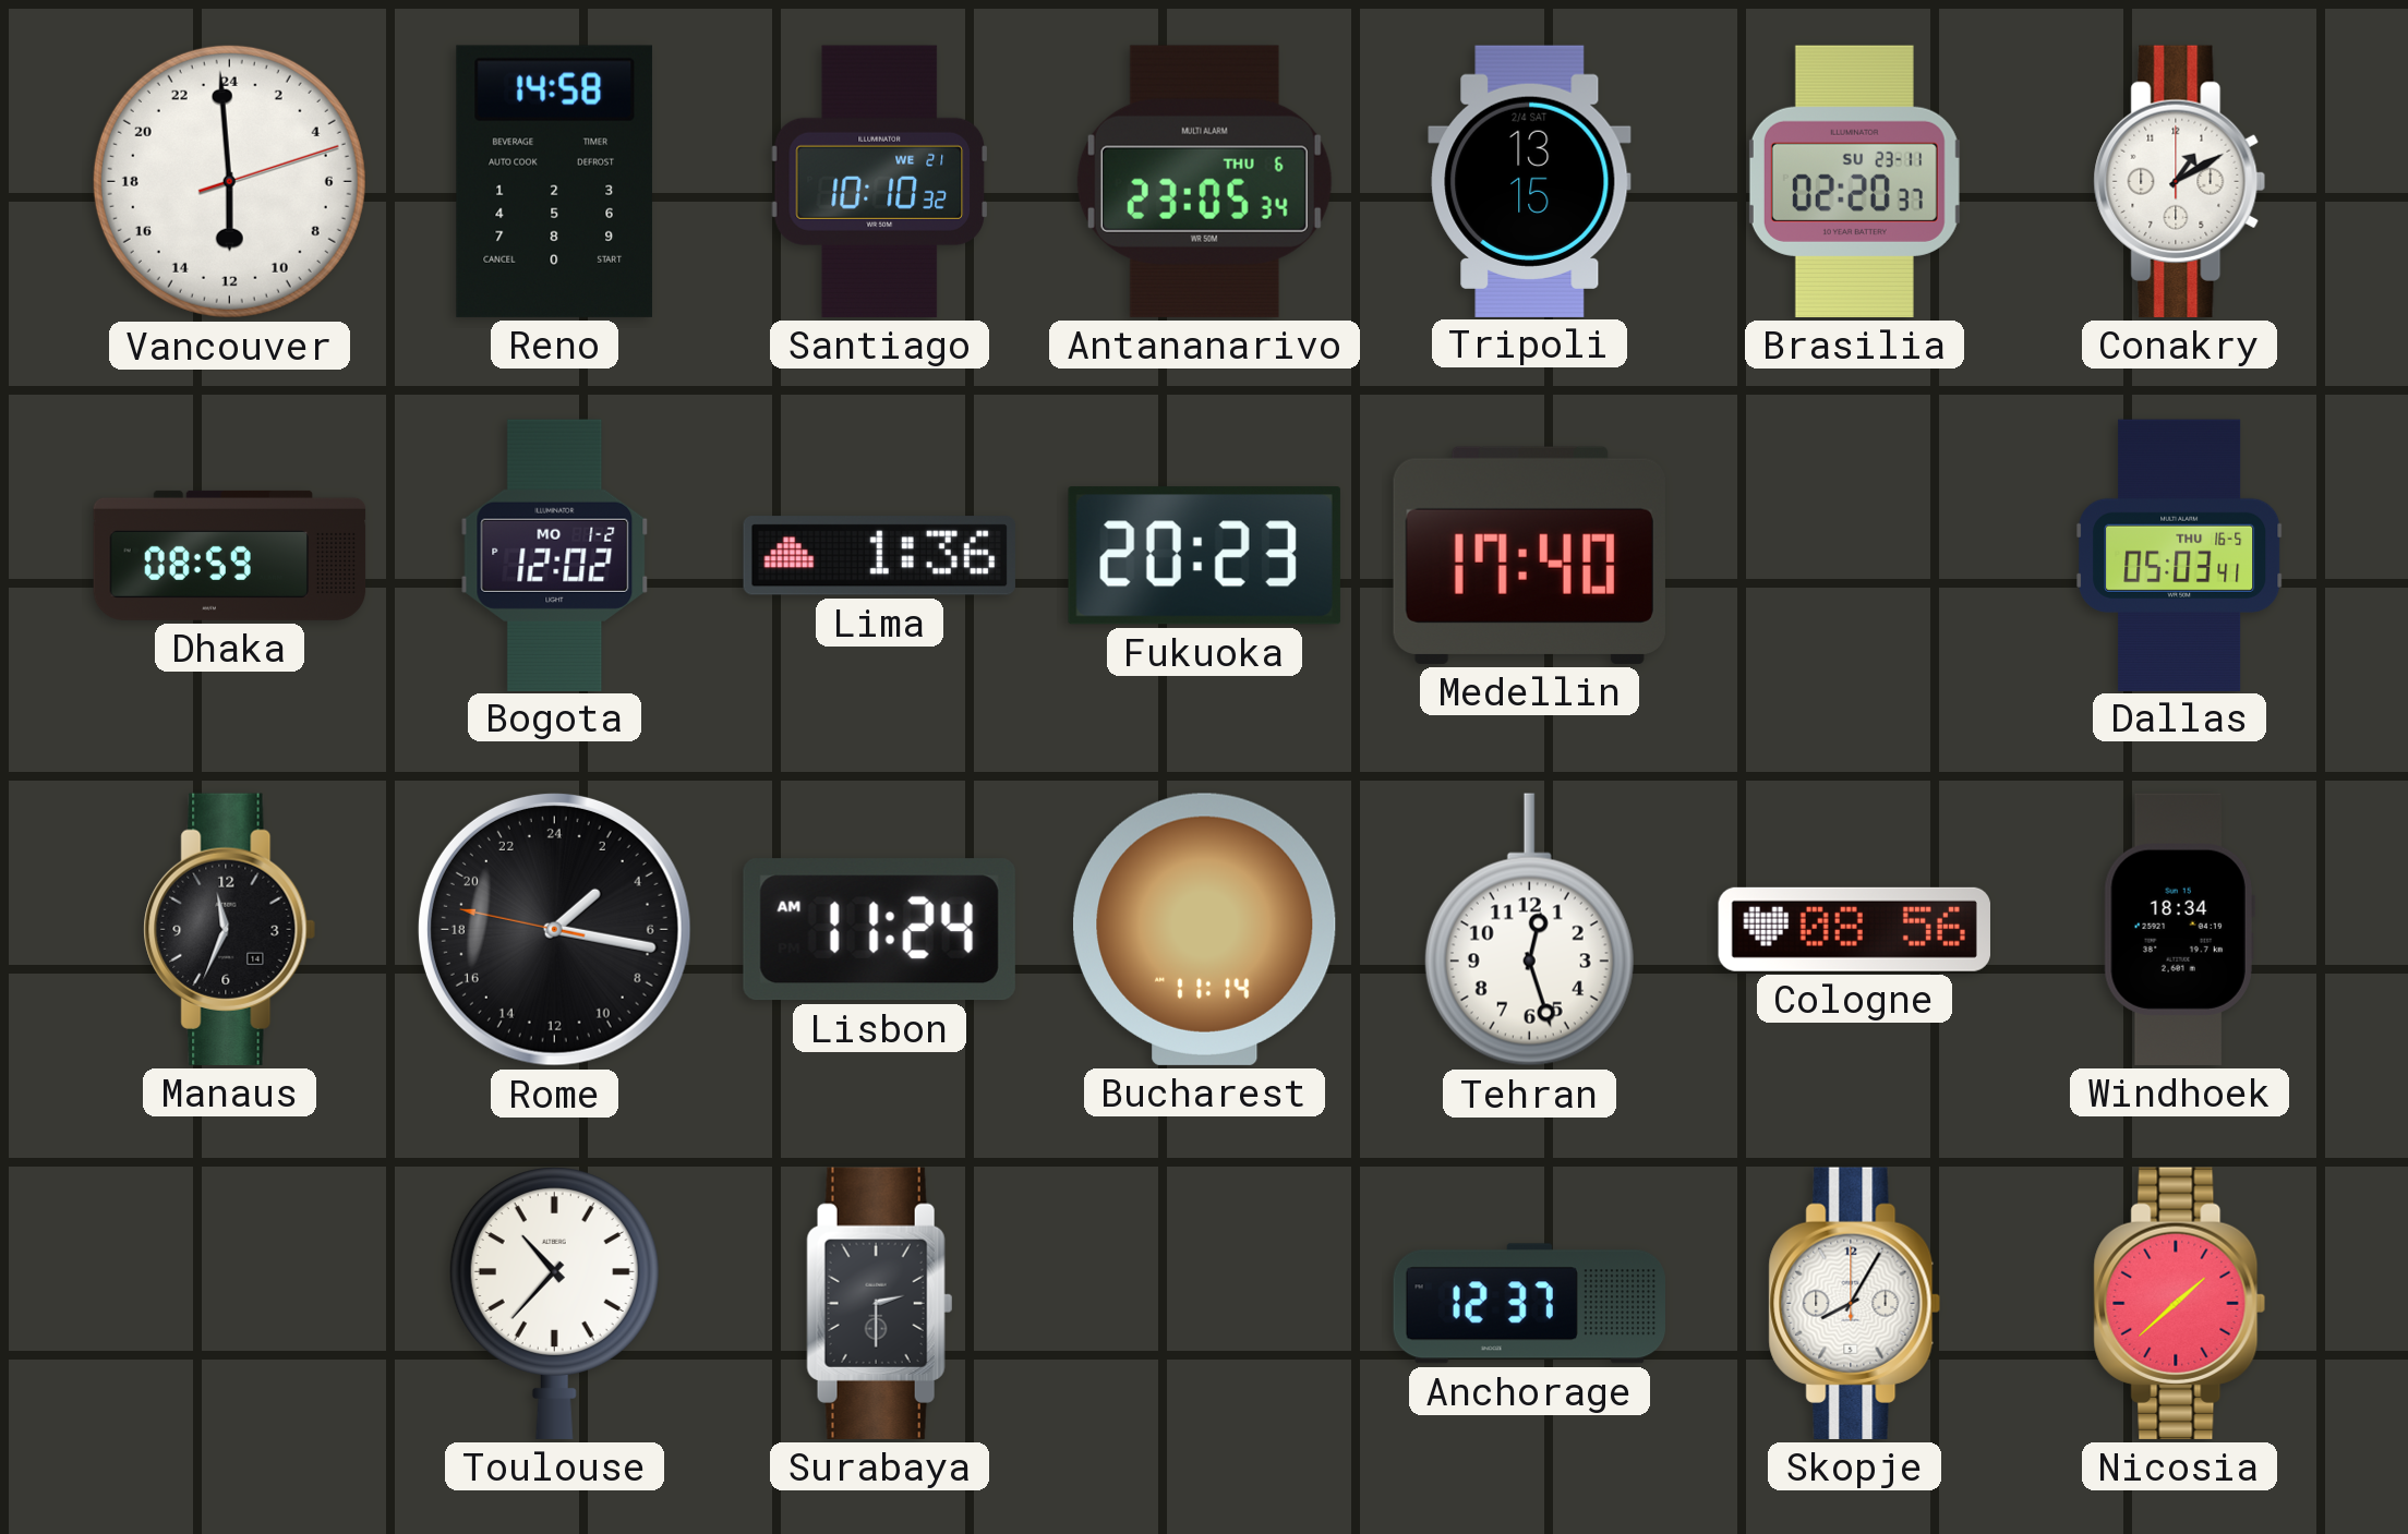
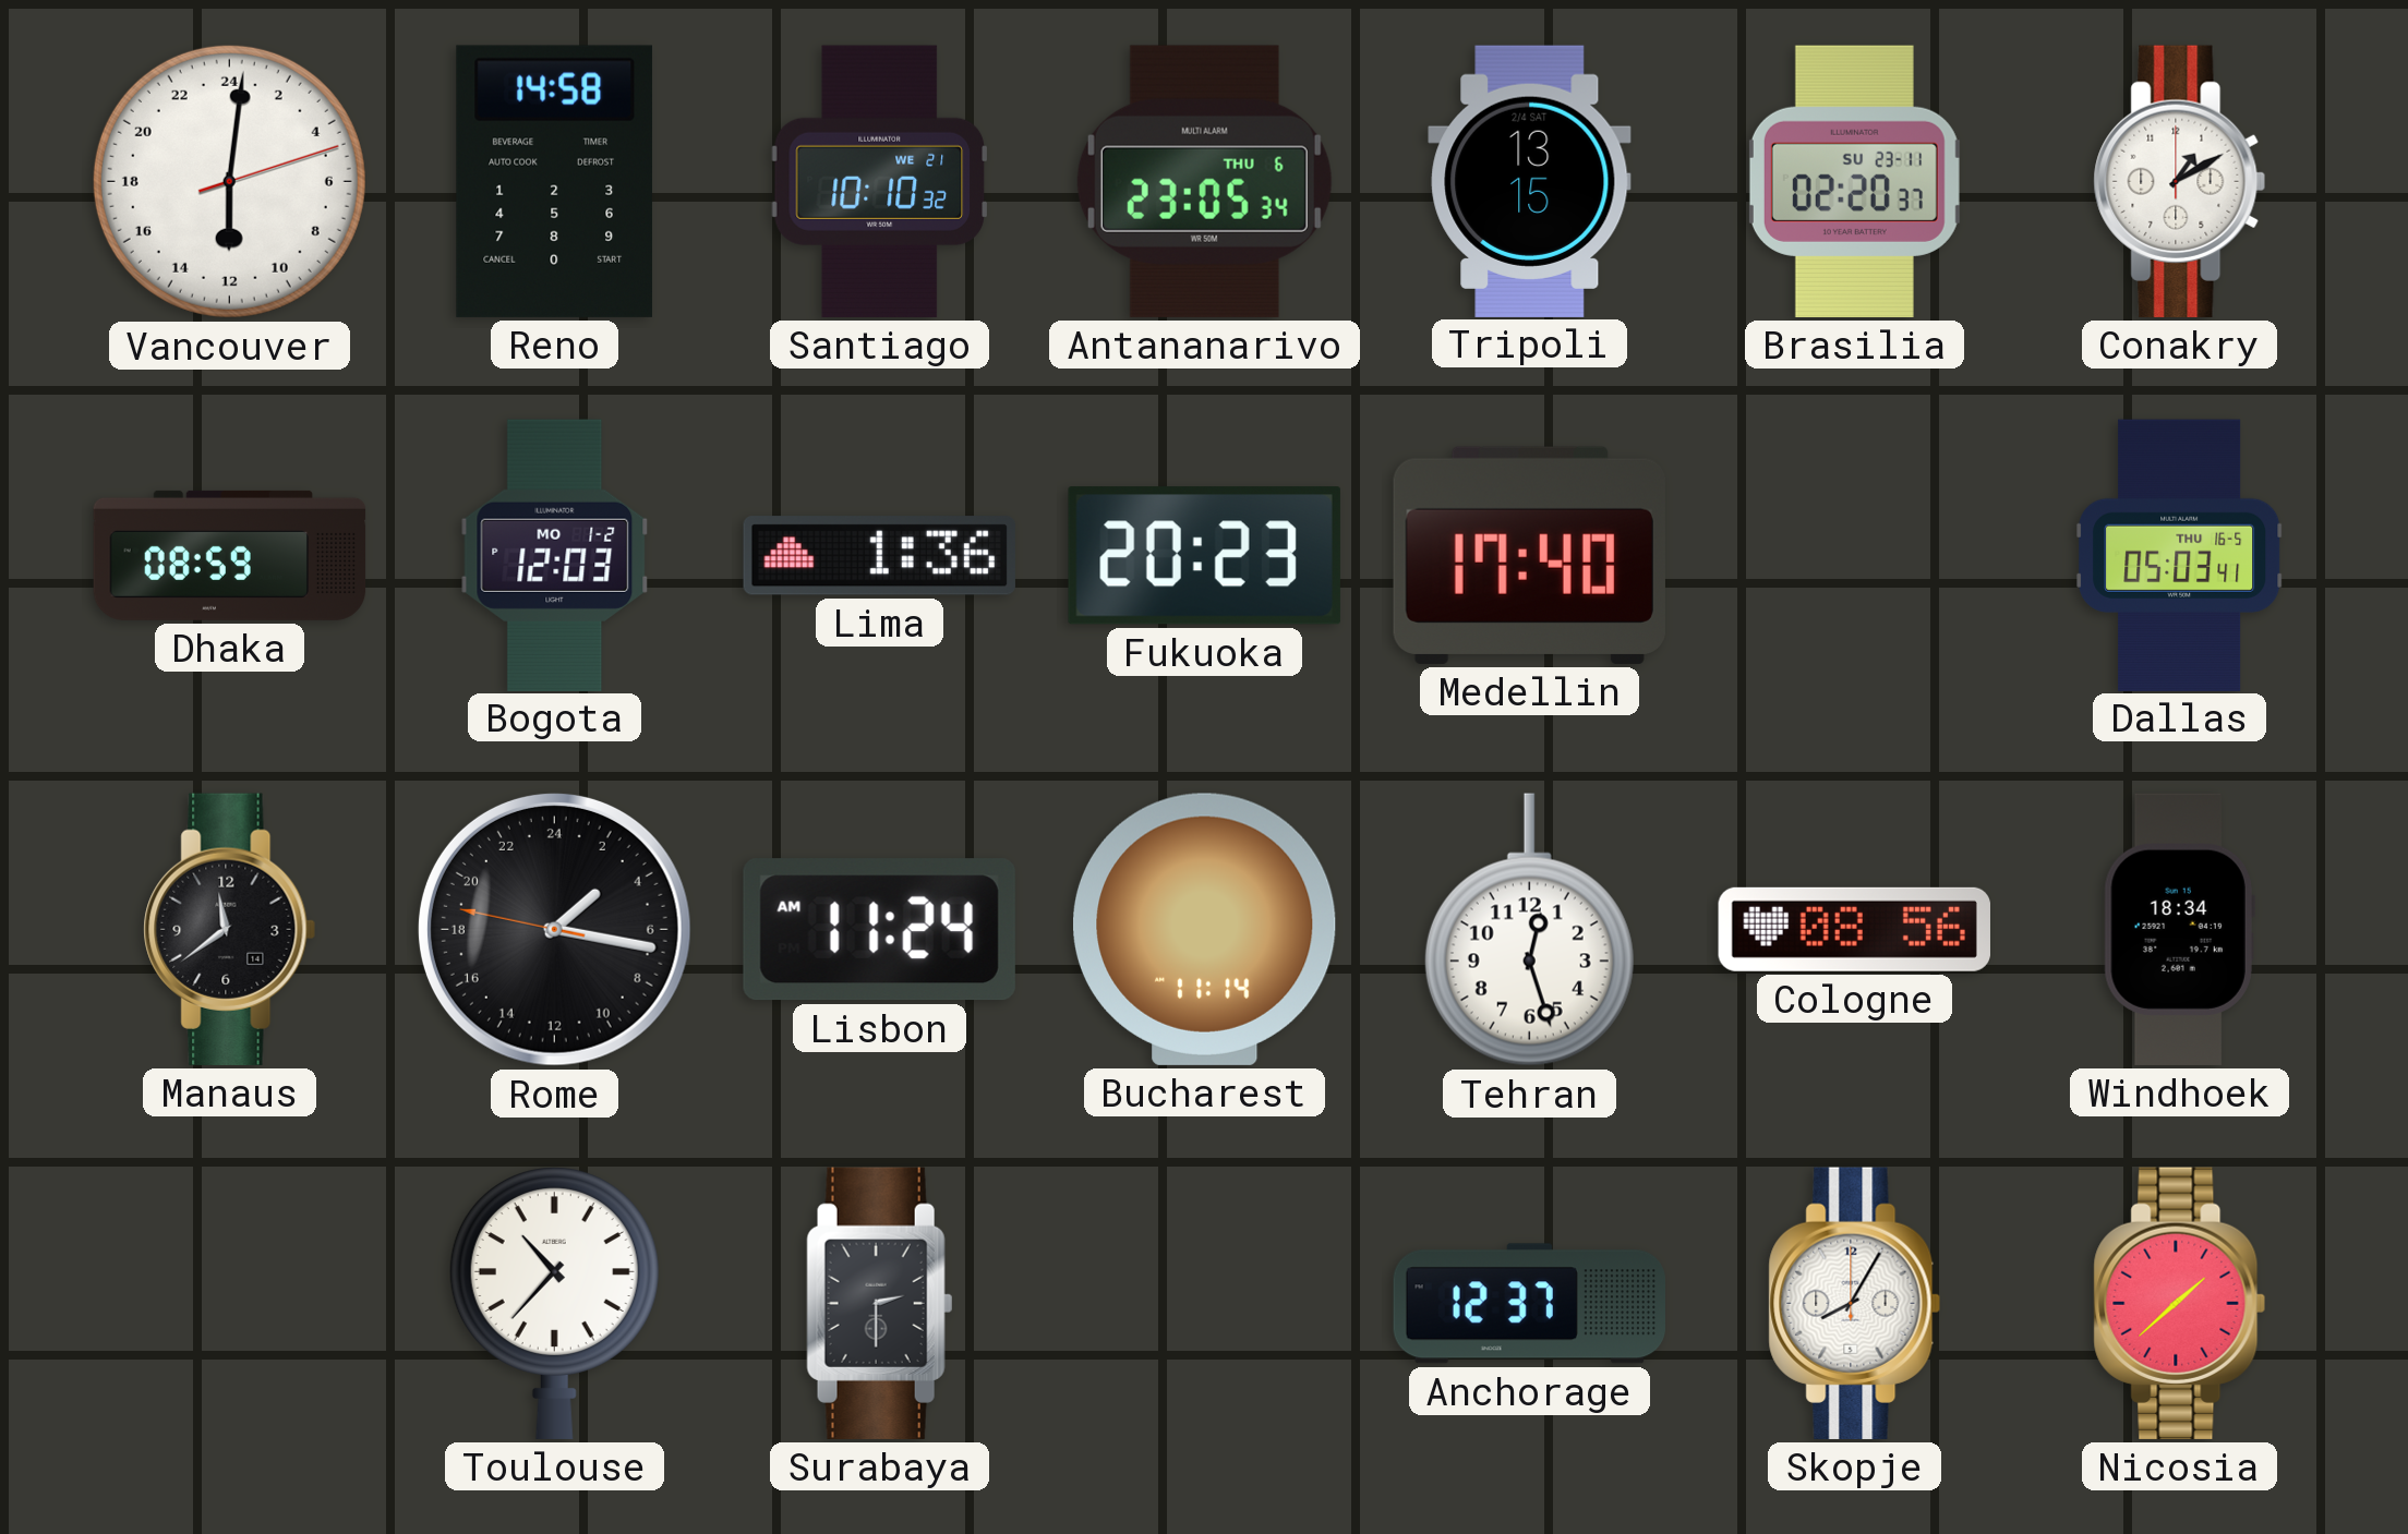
Vancouver: 11:59 -> 12:01 (229, 181)
Bogota: 12:02 -> 12:03 (555, 555)
Manaus: 11:34 -> 11:39 (230, 929)
